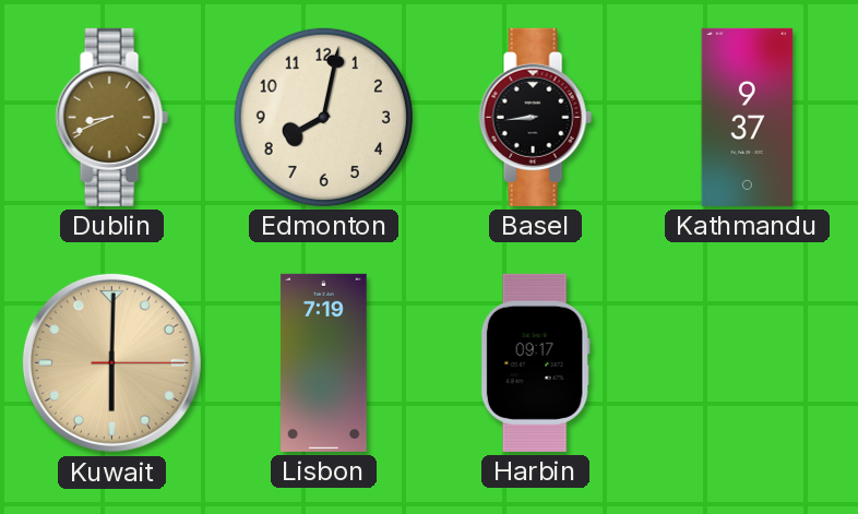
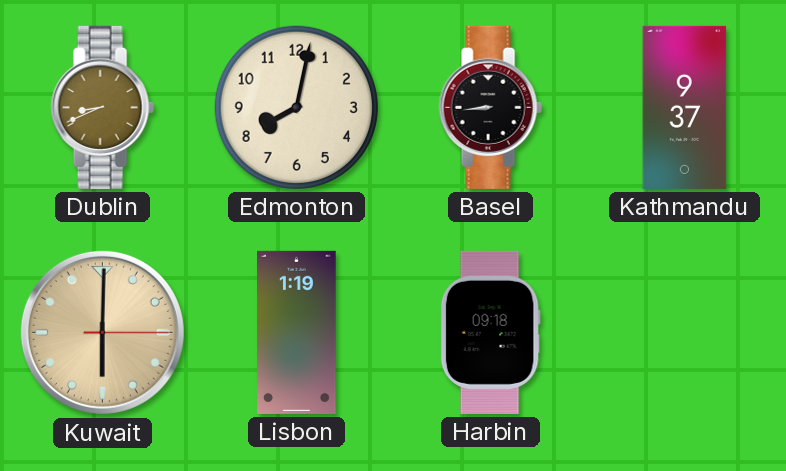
Lisbon: 7:19 -> 1:19 (297, 332)
Harbin: 09:17 -> 09:18 (490, 332)
